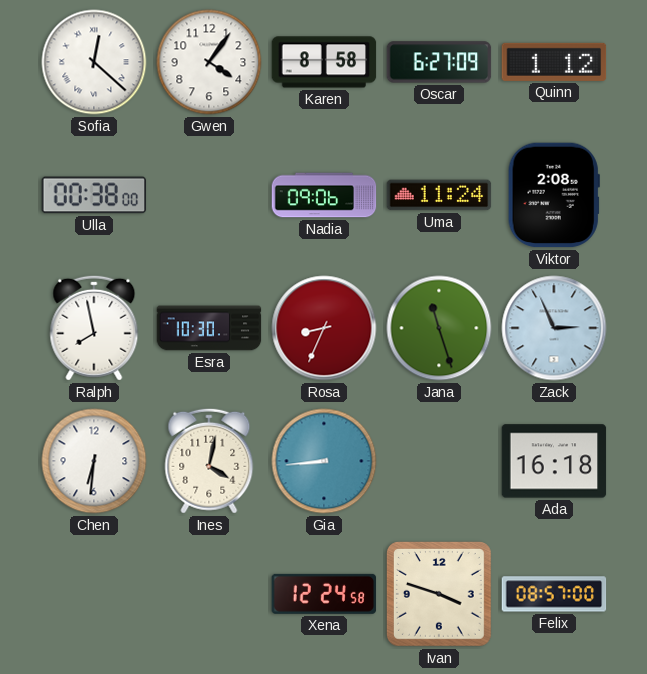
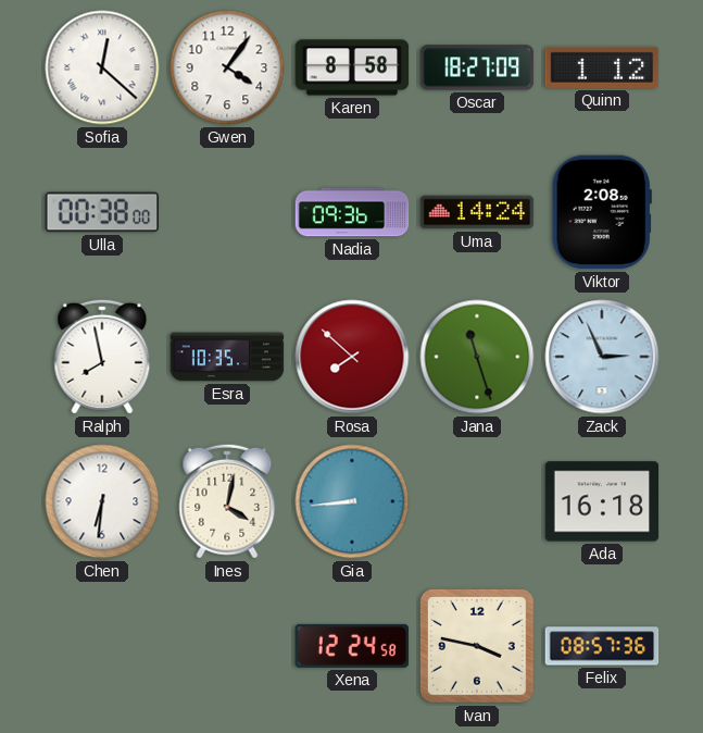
Oscar: 6:27 -> 18:27 (477, 67)
Nadia: 09:06 -> 09:36 (352, 212)
Uma: 11:24 -> 14:24 (477, 212)
Esra: 10:30 -> 10:35 (227, 357)
Rosa: 8:34 -> 7:52 (352, 357)
Ivan: 3:48 -> 3:47 (477, 646)
Felix: 08:57:00 -> 08:57:36 (602, 646)
